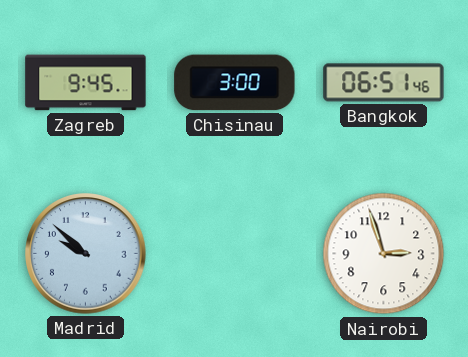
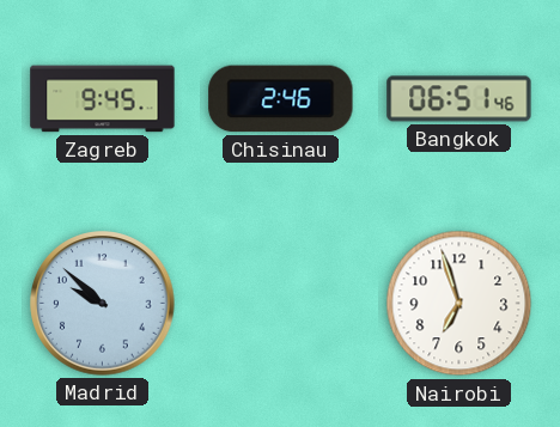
Chisinau: 3:00 -> 2:46 (281, 99)
Nairobi: 2:57 -> 6:57 (459, 304)
